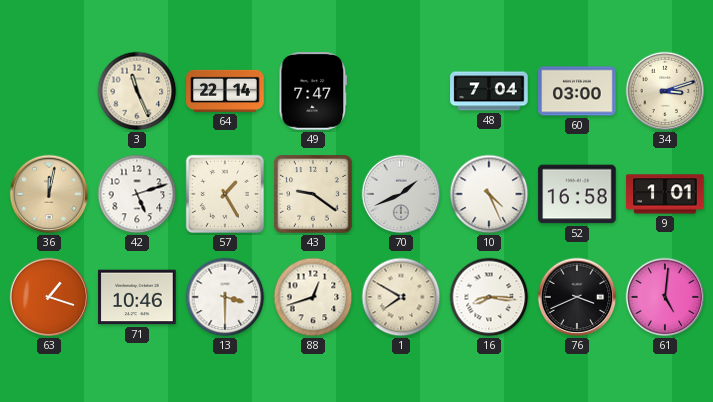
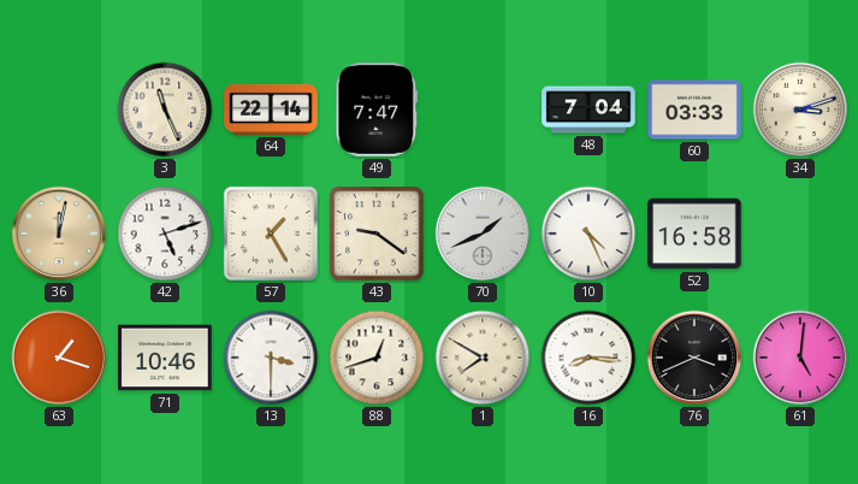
60: 03:00 -> 03:33 (694, 110)
9: 1:01 -> none (665, 194)
